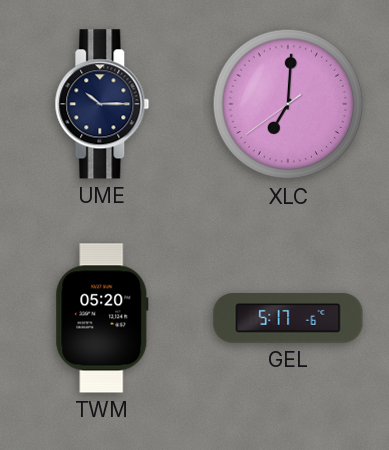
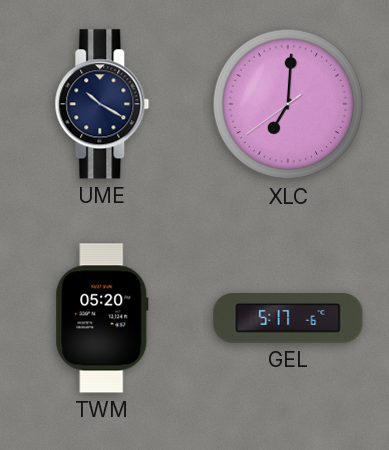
UME: 10:15 -> 10:20 (102, 104)
